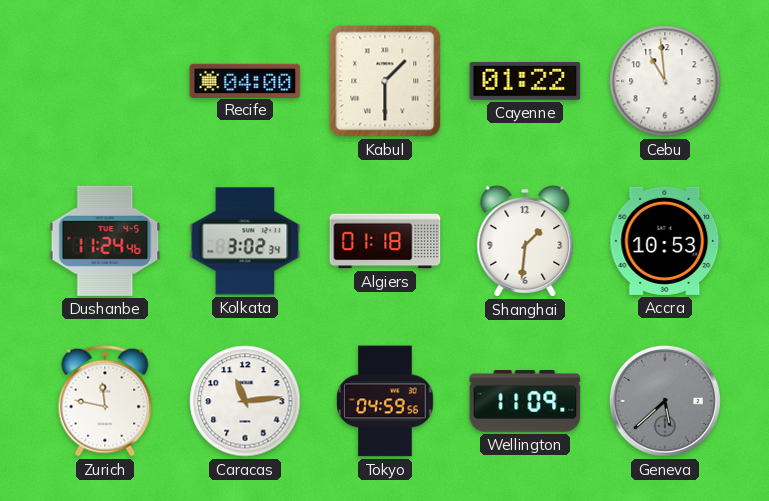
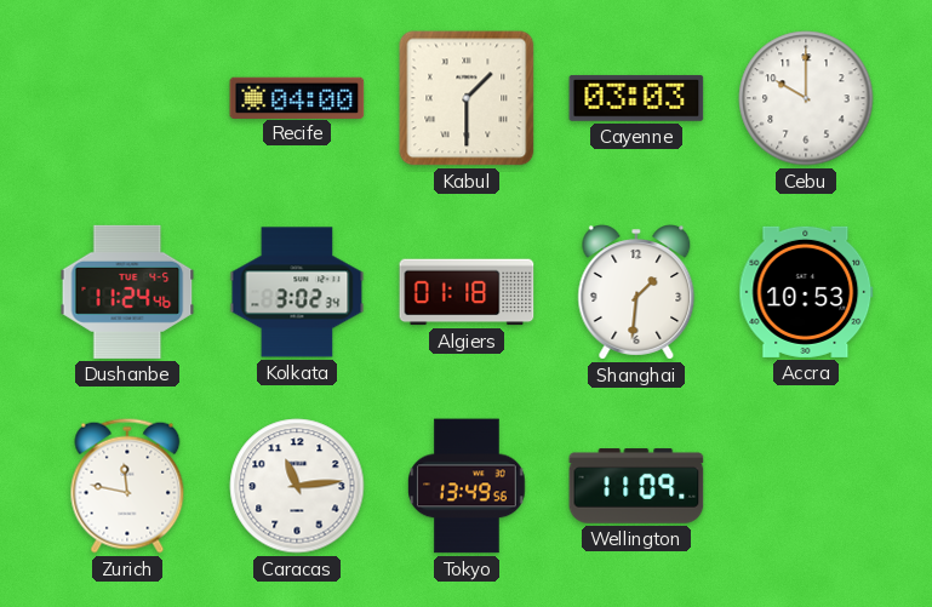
Cayenne: 01:22 -> 03:03 (636, 98)
Cebu: 10:59 -> 10:00 (806, 98)
Tokyo: 04:59 -> 13:49 (468, 486)
Geneva: 5:38 -> none (665, 401)
